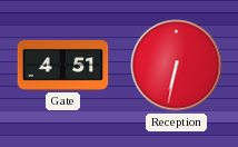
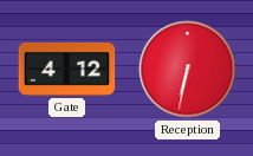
Gate: 4:51 -> 4:12 (67, 69)
